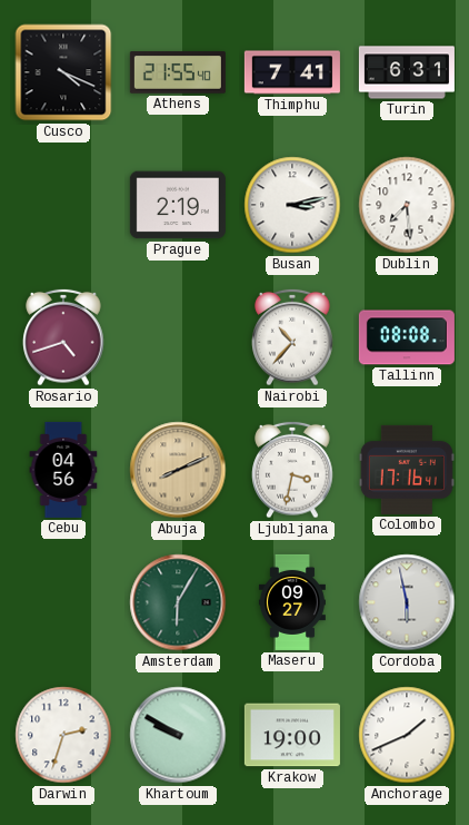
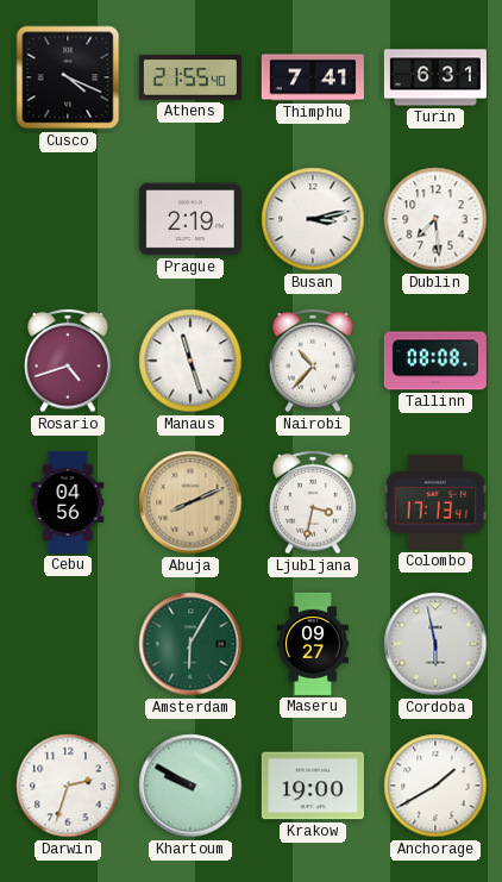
Manaus: none -> 11:27 (190, 361)
Colombo: 17:16 -> 17:13 (435, 502)
Anchorage: 1:41 -> 1:40 (435, 786)
